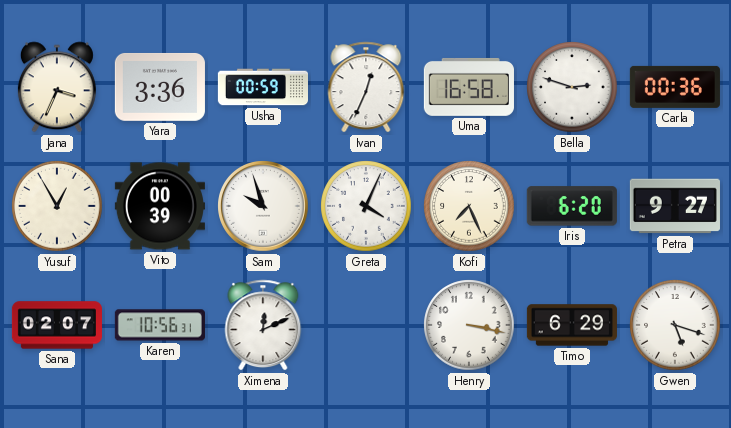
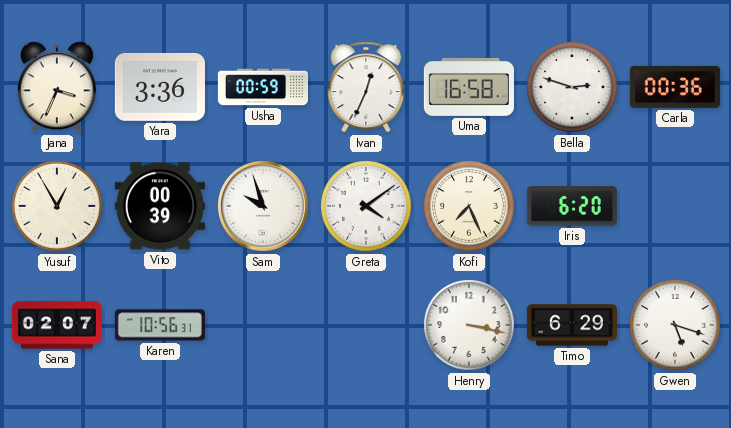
Greta: 4:04 -> 4:09 (366, 206)
Petra: 9:27 -> none (675, 206)
Ximena: 12:11 -> none (263, 325)
